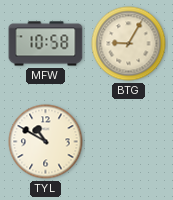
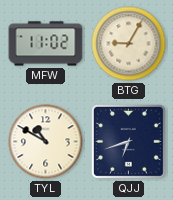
MFW: 10:58 -> 11:02 (46, 44)
QJJ: none -> 6:42 (128, 141)
